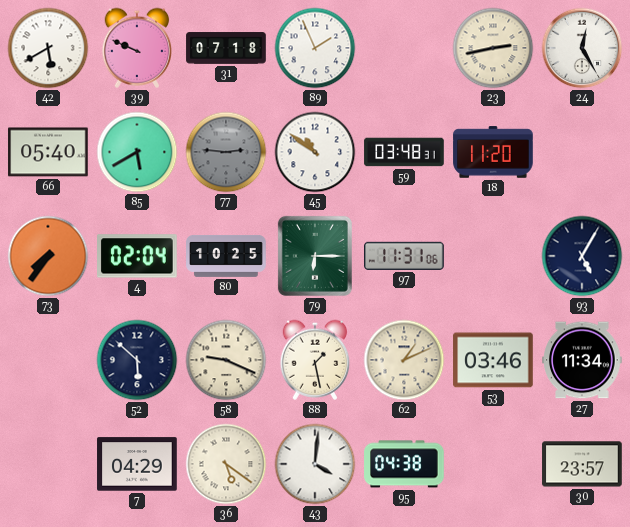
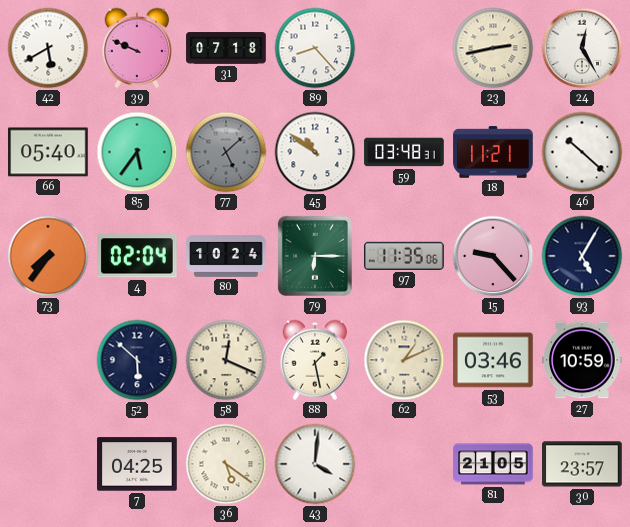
89: 1:56 -> 8:23 (315, 48)
85: 5:40 -> 5:36 (137, 152)
77: 2:46 -> 5:08 (226, 152)
18: 11:20 -> 11:21 (493, 152)
46: none -> 10:22 (582, 152)
80: 10:25 -> 10:24 (226, 256)
97: 11:31 -> 11:35 (404, 256)
15: none -> 9:23 (493, 256)
58: 9:19 -> 12:19 (226, 360)
27: 11:34 -> 10:59 (582, 360)
7: 04:29 -> 04:25 (137, 464)
95: 04:38 -> none (404, 464)
81: none -> 21:05 (493, 464)
